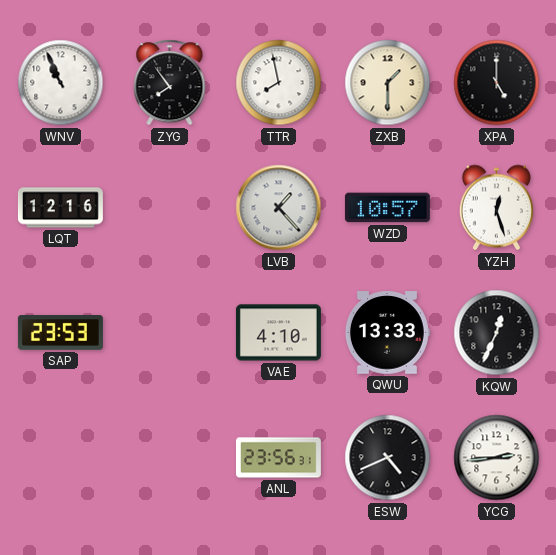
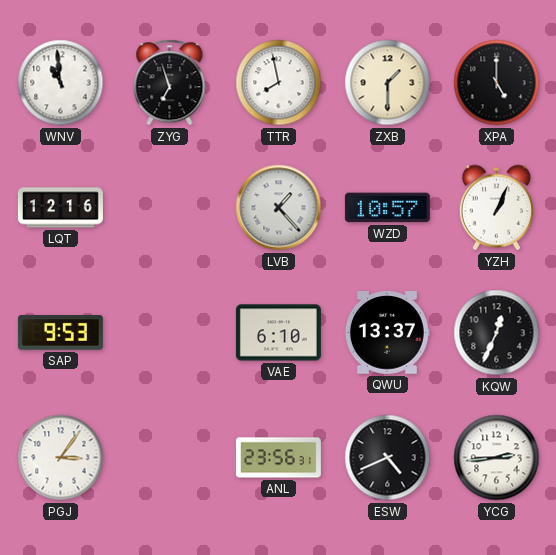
WNV: 10:56 -> 10:59 (61, 83)
ZYG: 7:54 -> 6:57 (170, 83)
YZH: 12:27 -> 1:04 (496, 208)
SAP: 23:53 -> 9:53 (60, 333)
VAE: 4:10 -> 6:10 (278, 333)
QWU: 13:33 -> 13:37 (387, 333)
PGJ: none -> 3:06 (61, 458)
